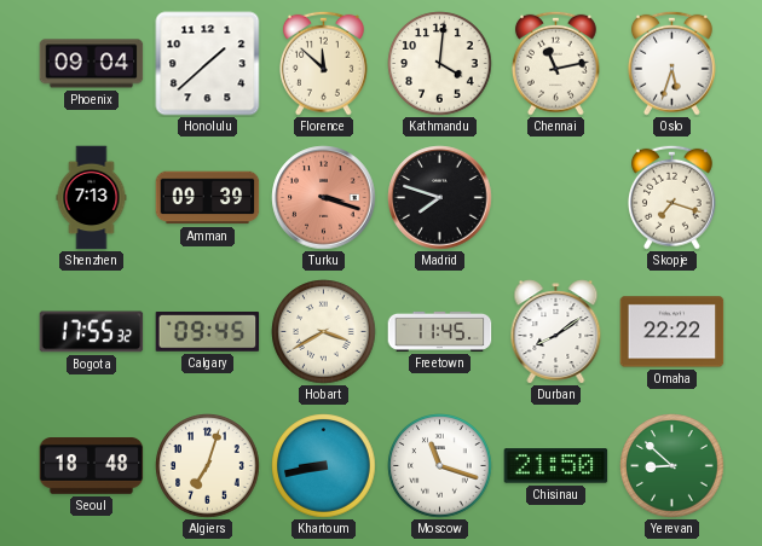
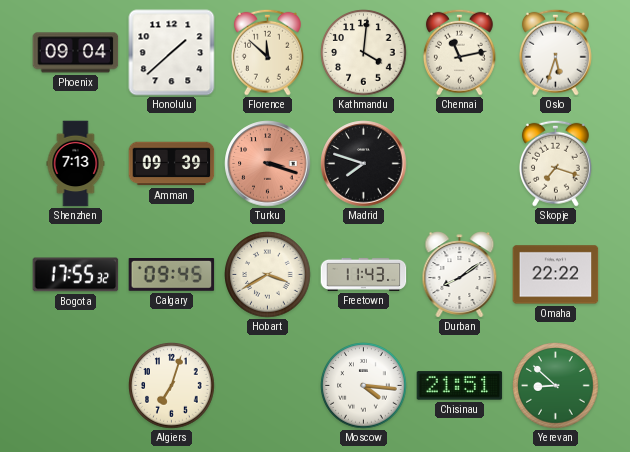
Freetown: 11:45 -> 11:43 (364, 274)
Seoul: 18:48 -> none (92, 466)
Khartoum: 8:43 -> none (324, 466)
Moscow: 11:18 -> 4:16 (364, 386)
Chisinau: 21:50 -> 21:51 (460, 386)
